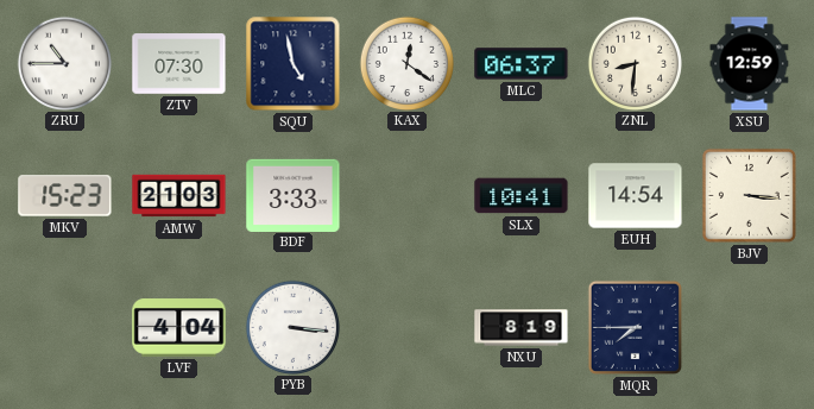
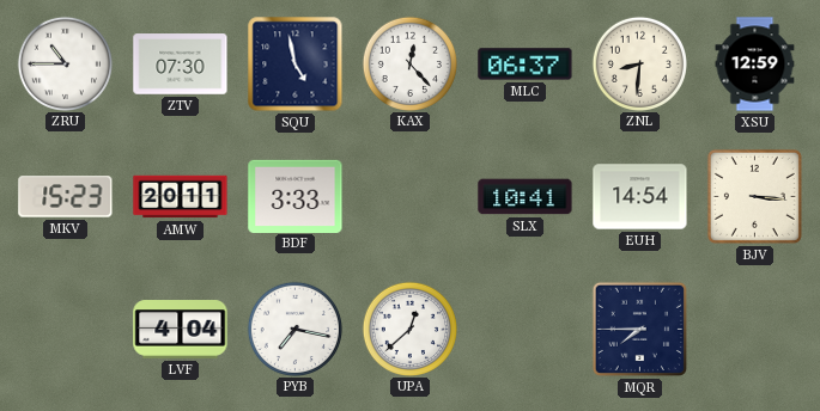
KAX: 12:21 -> 12:23 (409, 63)
AMW: 21:03 -> 20:11 (181, 197)
PYB: 3:16 -> 7:17 (294, 329)
UPA: none -> 12:38 (409, 329)
NXU: 8:19 -> none (522, 328)
